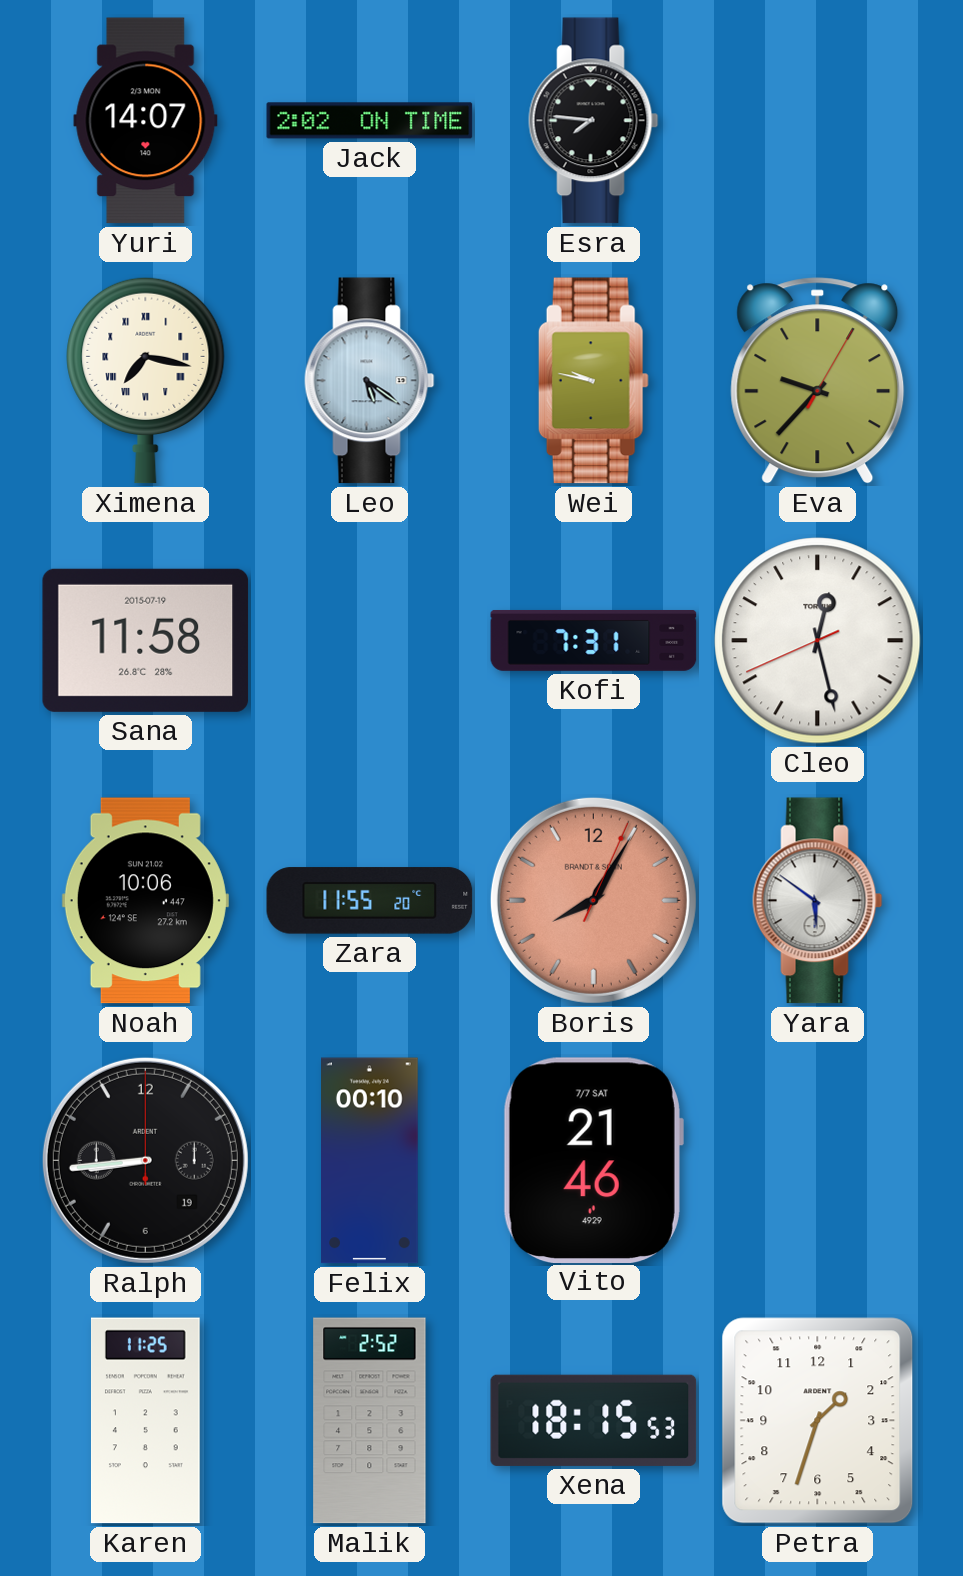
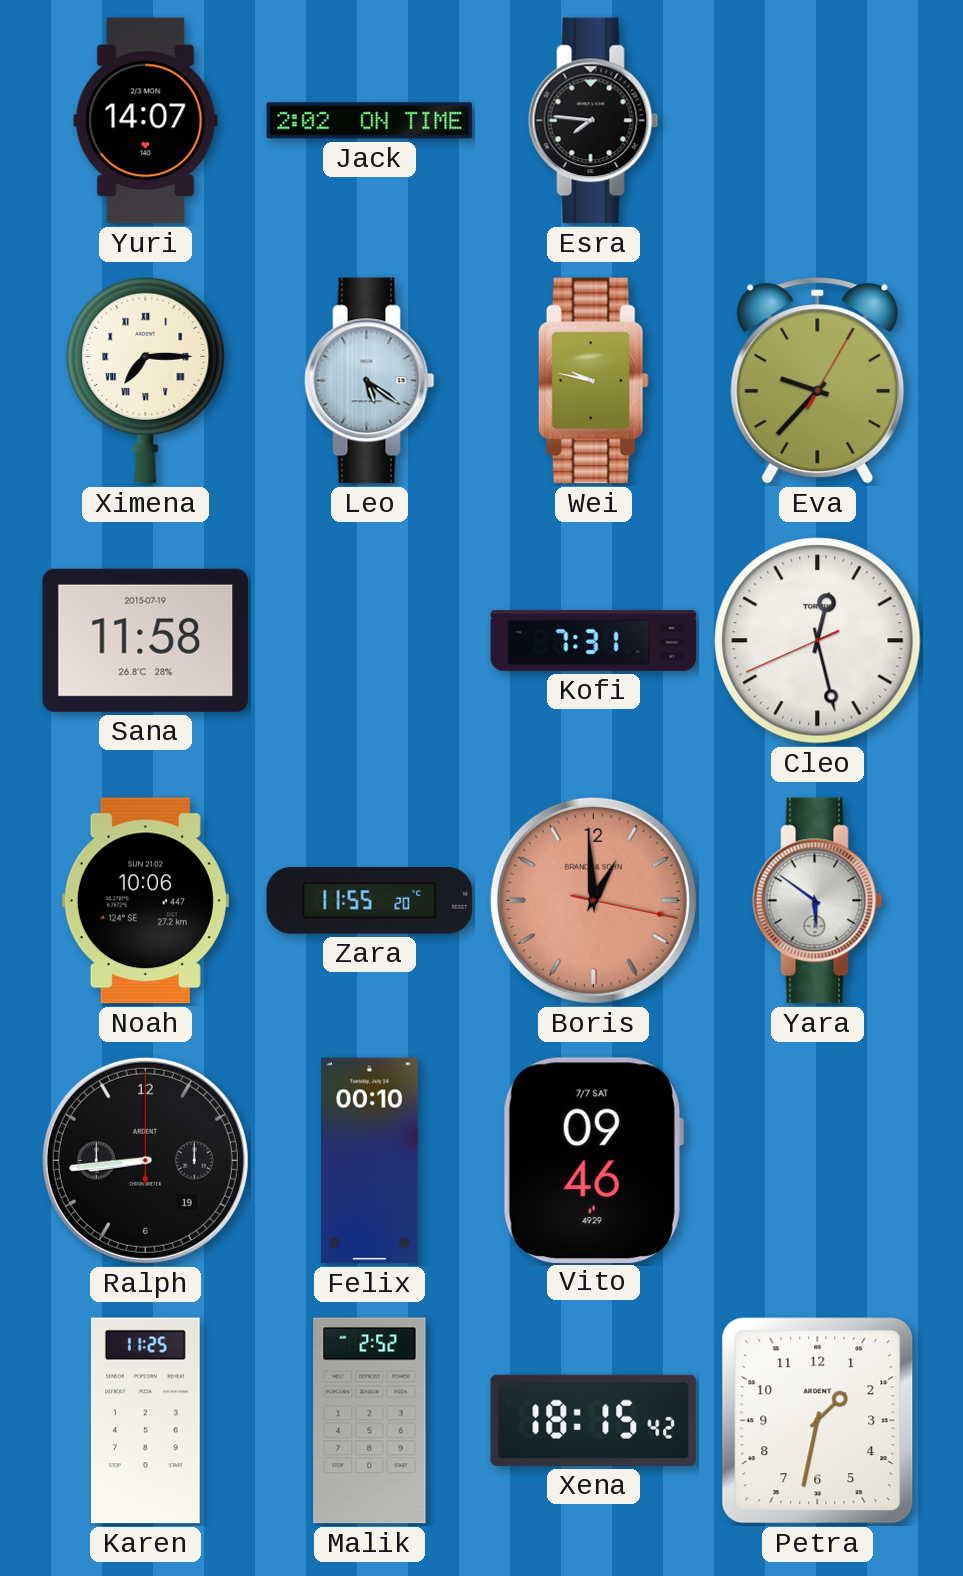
Ximena: 7:17 -> 7:15 (146, 380)
Boris: 8:05 -> 12:59 (593, 900)
Vito: 21:46 -> 09:46 (593, 1160)
Xena: 18:15:53 -> 18:15:42 (594, 1420)
Petra: 1:33 -> 1:32 (818, 1421)
